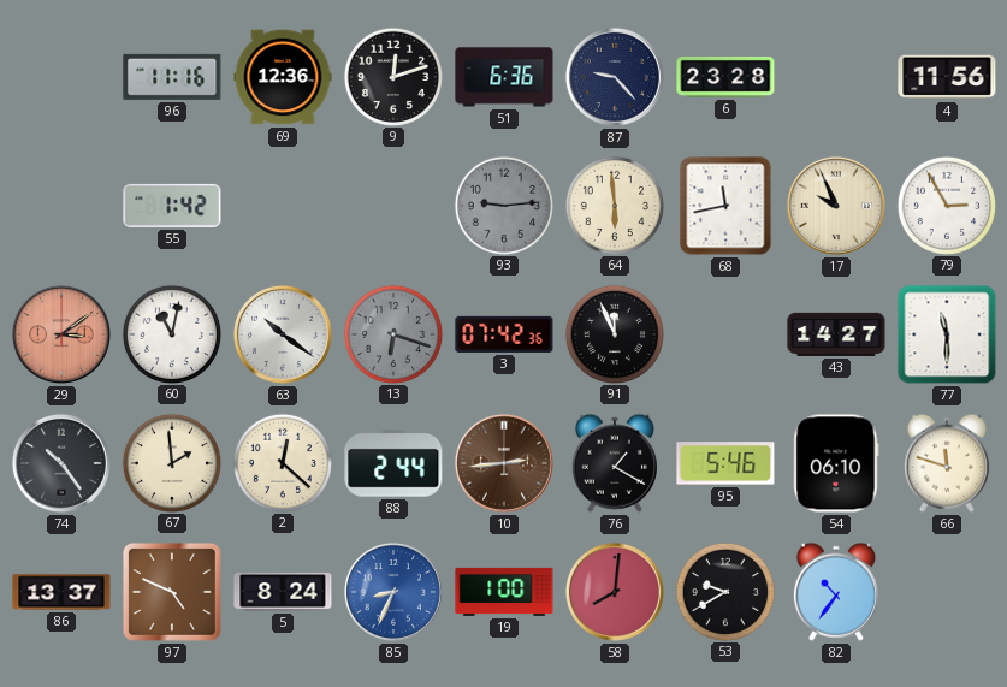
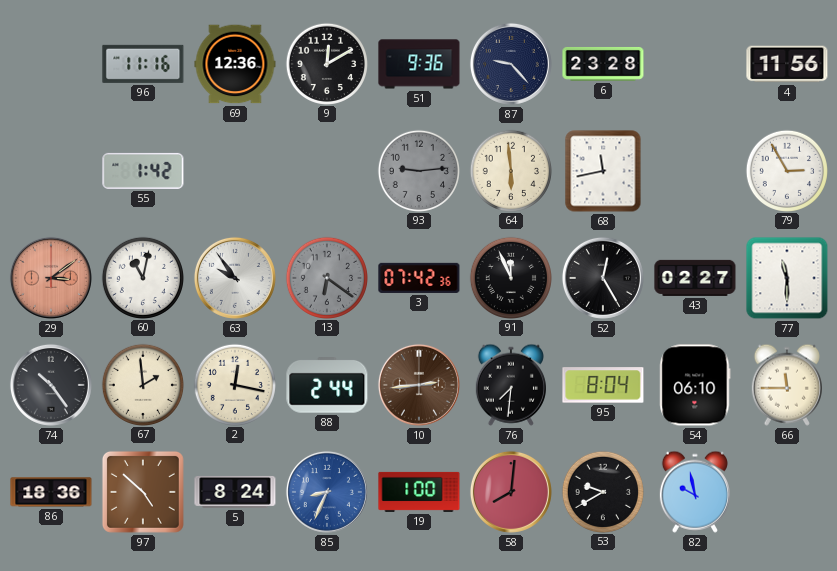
9: 12:12 -> 12:10 (326, 63)
51: 6:36 -> 9:36 (419, 64)
17: 9:56 -> none (836, 206)
63: 10:21 -> 9:54 (235, 278)
13: 6:18 -> 6:21 (326, 277)
52: none -> 12:25 (603, 278)
43: 14:27 -> 02:27 (695, 278)
2: 12:22 -> 12:17 (234, 384)
76: 1:20 -> 7:31 (511, 385)
95: 5:46 -> 8:04 (603, 385)
66: 11:48 -> 11:45 (787, 385)
86: 13:37 -> 18:36 (51, 492)
97: 4:49 -> 4:52 (143, 492)
82: 10:36 -> 9:58 (695, 492)
